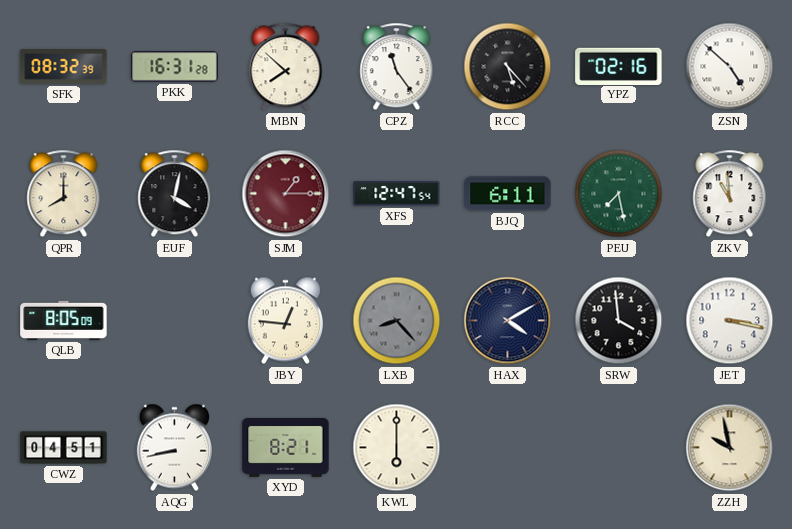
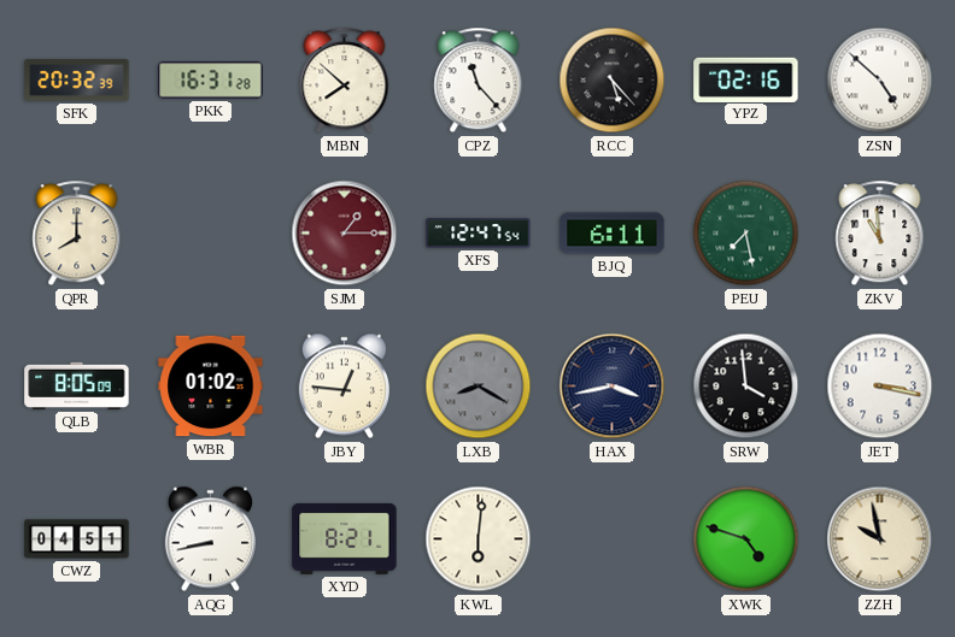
SFK: 08:32 -> 20:32 (77, 81)
CPZ: 11:24 -> 11:23 (479, 81)
EUF: 4:02 -> none (175, 194)
WBR: none -> 01:02 (211, 387)
LXB: 8:23 -> 8:20 (479, 387)
HAX: 4:10 -> 3:43 (613, 387)
KWL: 6:00 -> 6:01 (479, 539)
XWK: none -> 4:48 (746, 539)
